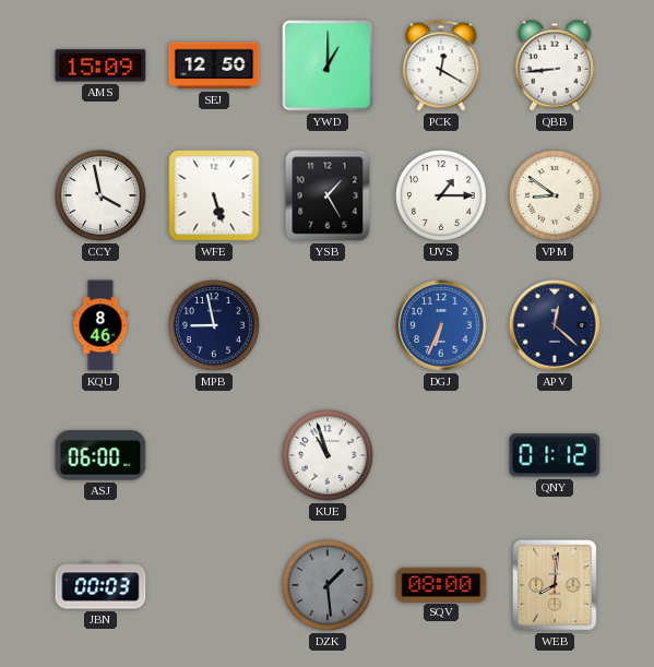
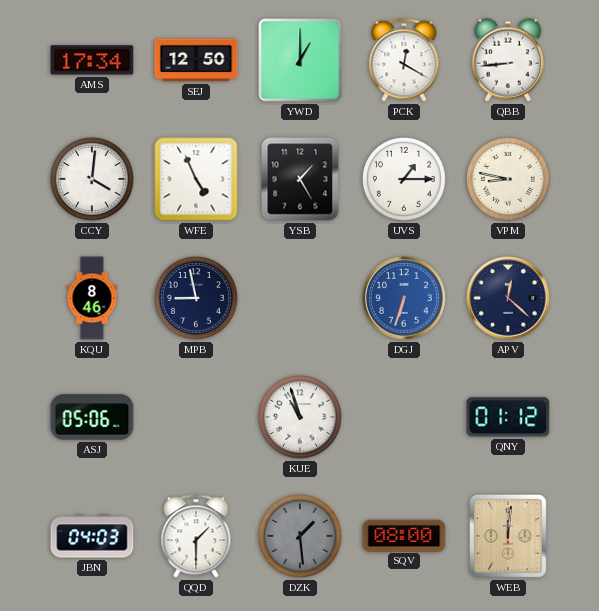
AMS: 15:09 -> 17:34 (92, 60)
CCY: 3:58 -> 4:01 (92, 179)
WFE: 5:27 -> 4:56 (196, 179)
VPM: 8:51 -> 8:47 (508, 179)
DGJ: 6:34 -> 6:33 (404, 298)
ASJ: 06:00 -> 05:06 (92, 417)
JBN: 00:03 -> 04:03 (92, 536)
QQD: none -> 1:30 (196, 536)
WEB: 8:01 -> 12:01 (508, 536)
